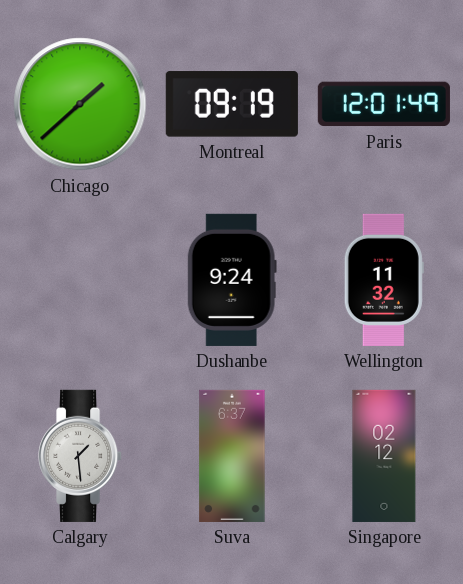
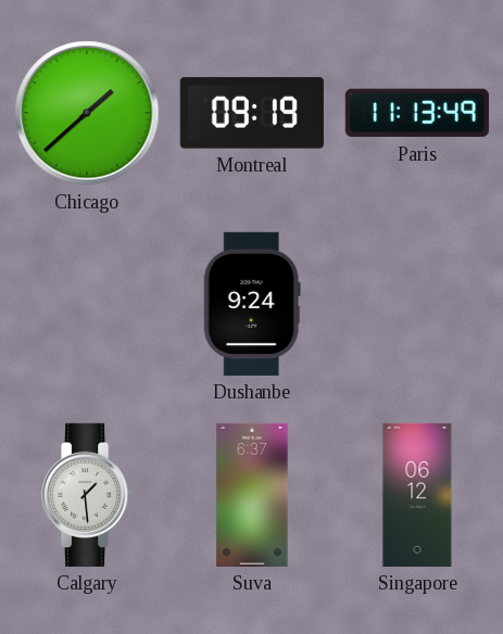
Paris: 12:01 -> 11:13 (417, 113)
Wellington: 11:32 -> none (384, 280)
Singapore: 02:12 -> 06:12 (417, 495)
